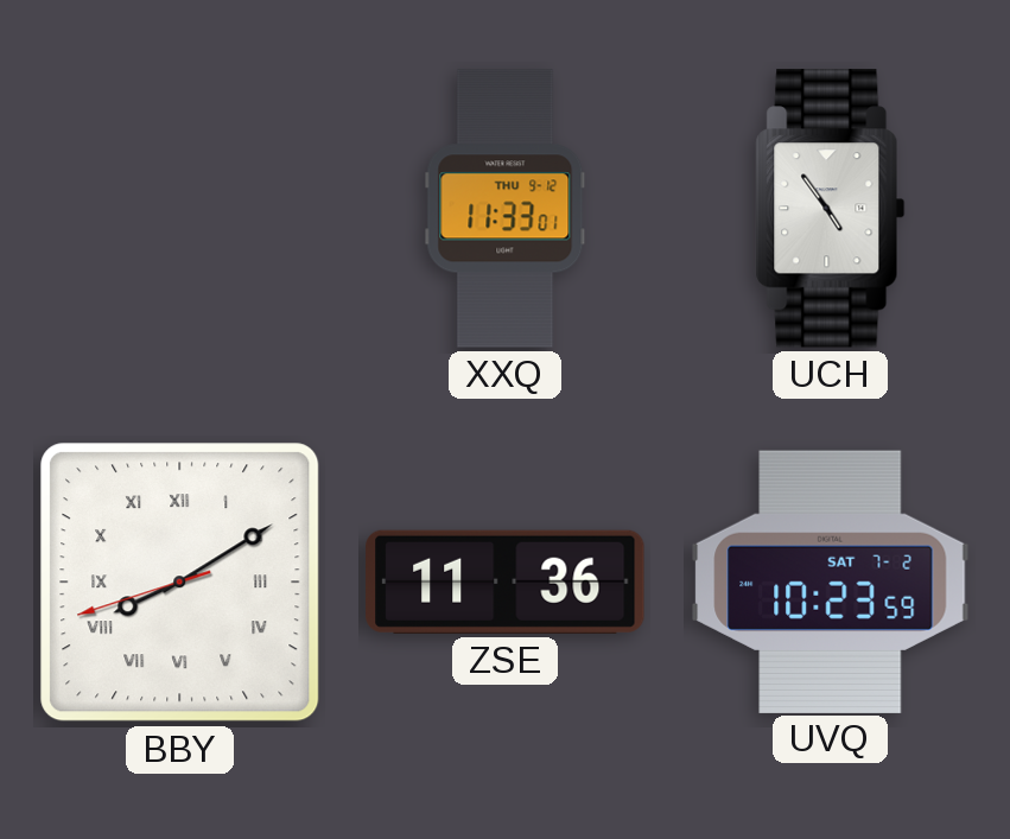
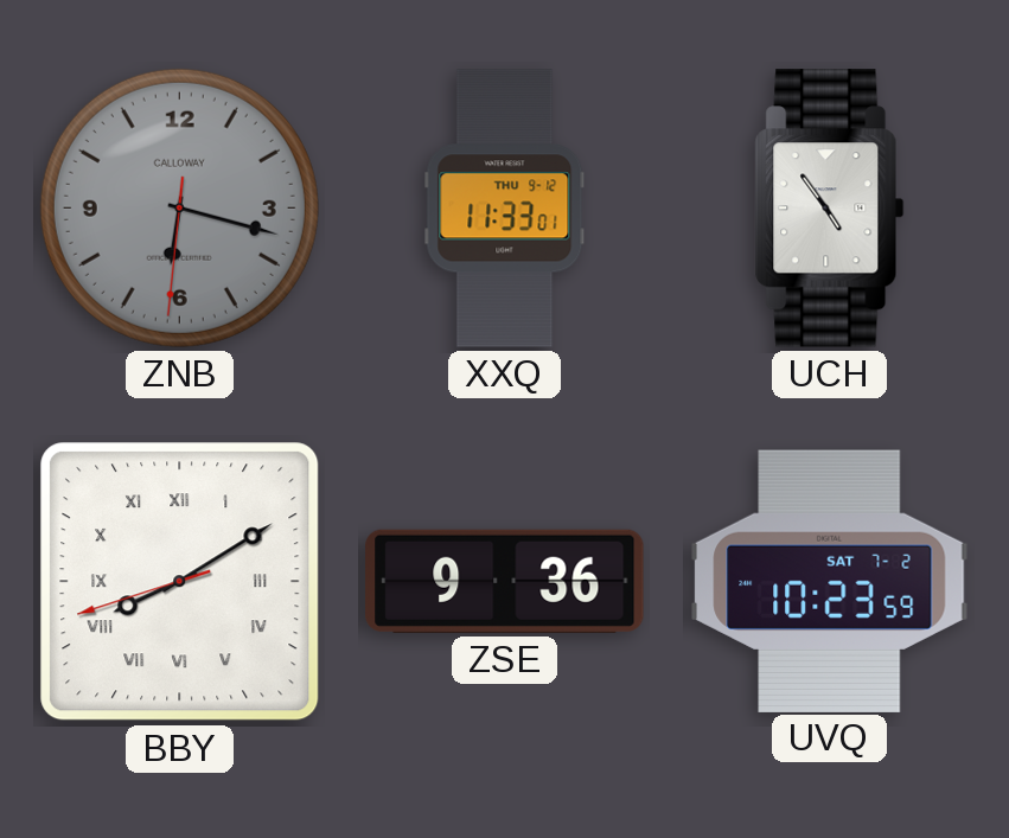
ZNB: none -> 6:17 (179, 207)
ZSE: 11:36 -> 9:36 (505, 581)
